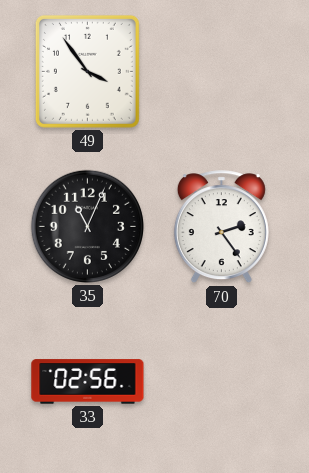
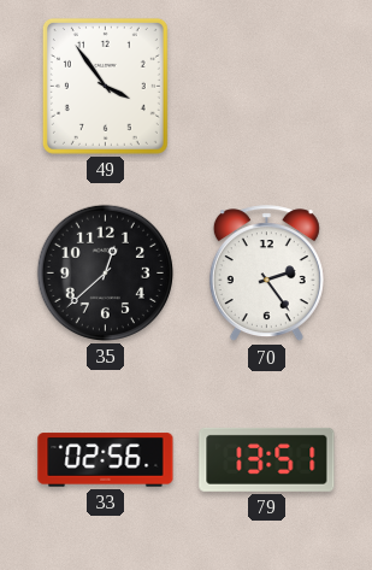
35: 11:04 -> 12:38 (105, 272)
79: none -> 13:51 (267, 459)
